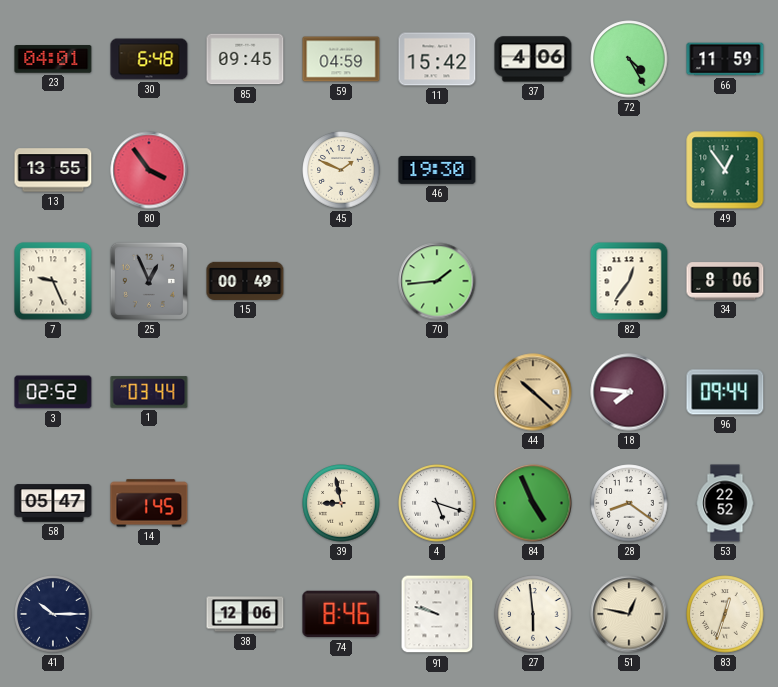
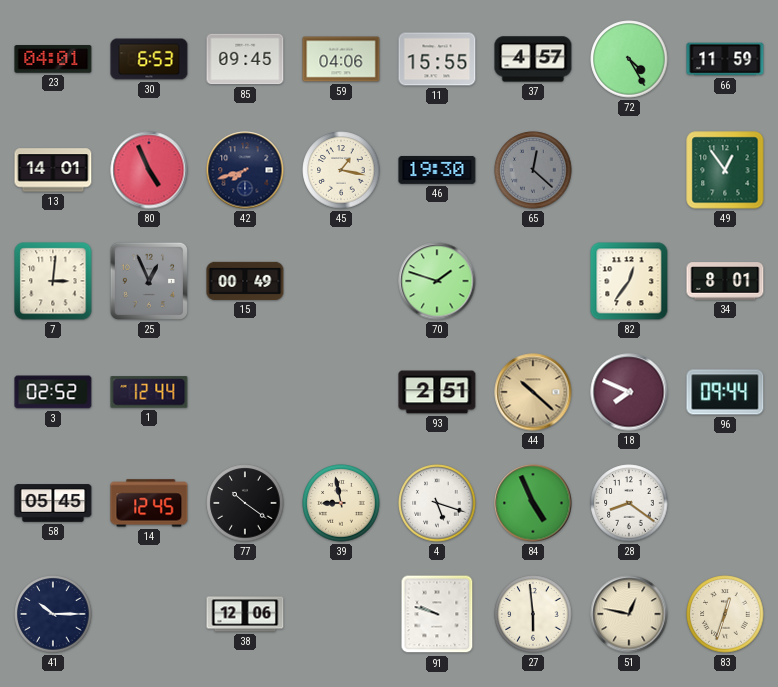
30: 6:48 -> 6:53 (149, 59)
59: 04:59 -> 04:06 (341, 59)
11: 15:42 -> 15:55 (437, 59)
37: 4:06 -> 4:57 (533, 59)
13: 13:55 -> 14:01 (53, 170)
80: 3:54 -> 4:56 (149, 170)
42: none -> 7:42 (245, 170)
45: 1:49 -> 1:17 (341, 170)
65: none -> 12:22 (533, 170)
7: 9:26 -> 3:01 (53, 281)
70: 1:44 -> 1:48 (437, 281)
34: 8:06 -> 8:01 (725, 281)
1: 03:44 -> 12:44 (149, 392)
93: none -> 2:51 (437, 392)
18: 7:46 -> 7:49 (629, 392)
58: 05:47 -> 05:45 (53, 503)
14: 1:45 -> 12:45 (149, 503)
77: none -> 10:21 (245, 503)
53: 22:52 -> none (725, 503)
74: 8:46 -> none (341, 614)
